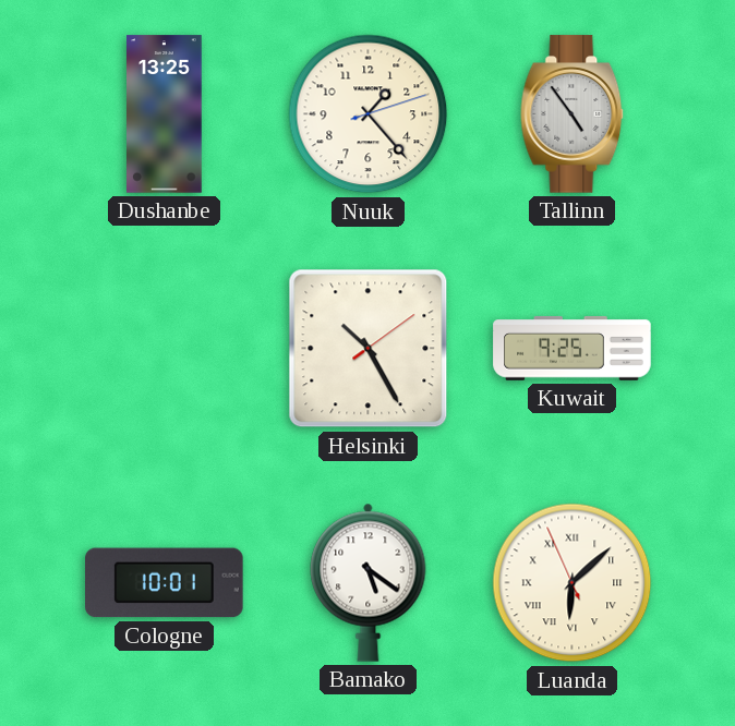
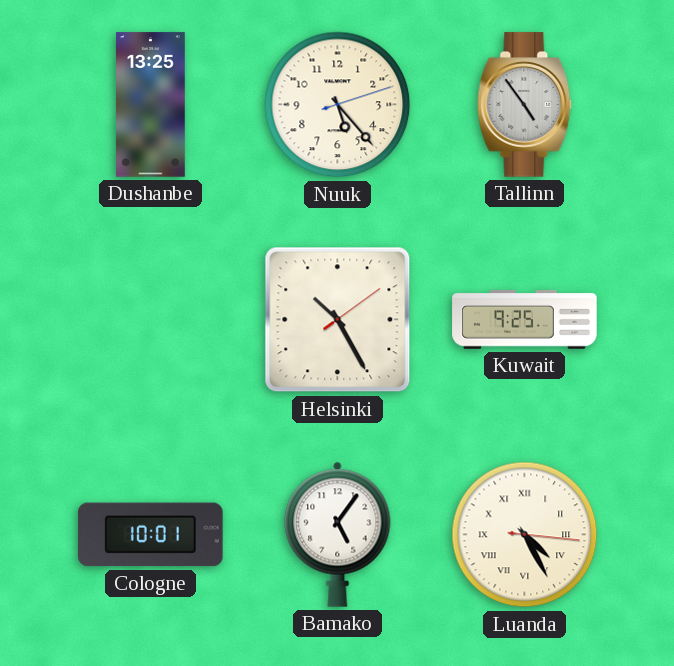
Nuuk: 1:23 -> 5:23 (338, 105)
Bamako: 5:21 -> 5:06 (338, 534)
Luanda: 6:07 -> 4:25 (525, 535)
